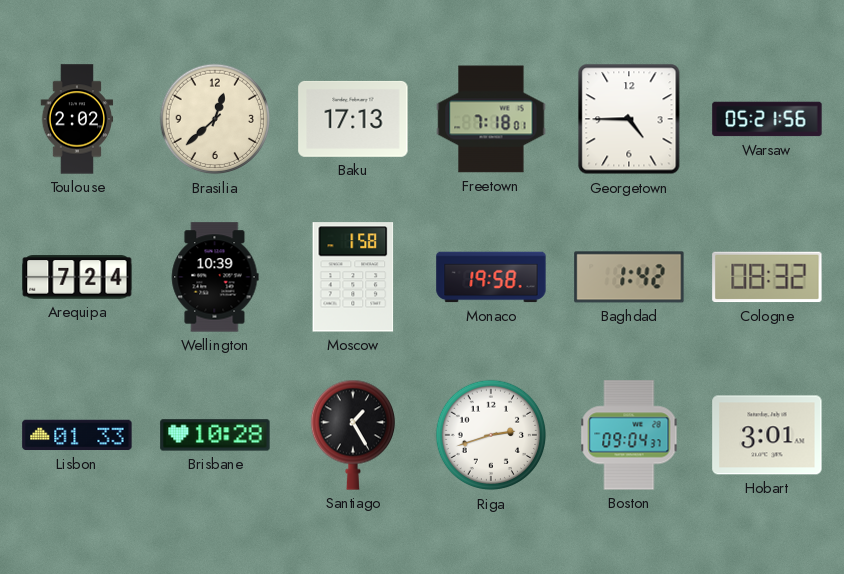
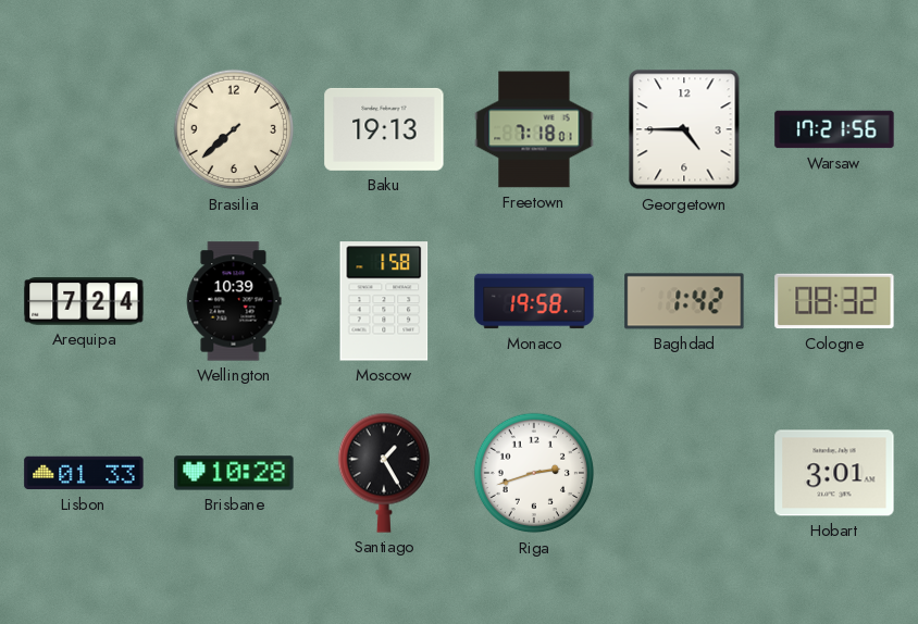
Toulouse: 2:02 -> none (77, 119)
Brasilia: 12:38 -> 7:38 (234, 129)
Baku: 17:13 -> 19:13 (384, 129)
Warsaw: 05:21 -> 17:21 (834, 129)
Boston: 09:04 -> none (629, 435)
